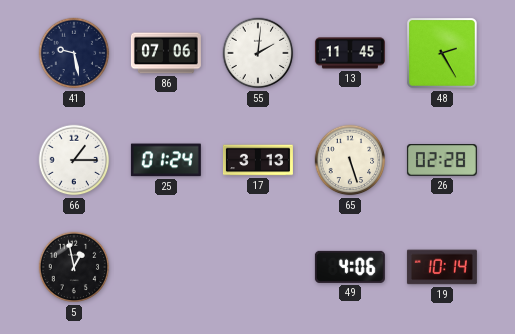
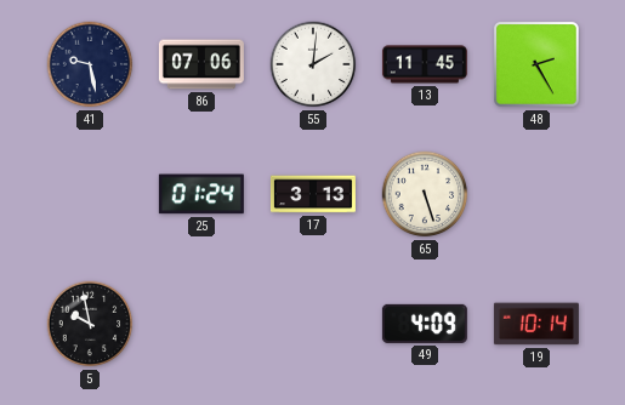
66: 1:15 -> none (74, 160)
26: 02:28 -> none (442, 161)
5: 12:58 -> 9:58 (90, 324)
49: 4:06 -> 4:09 (425, 324)
